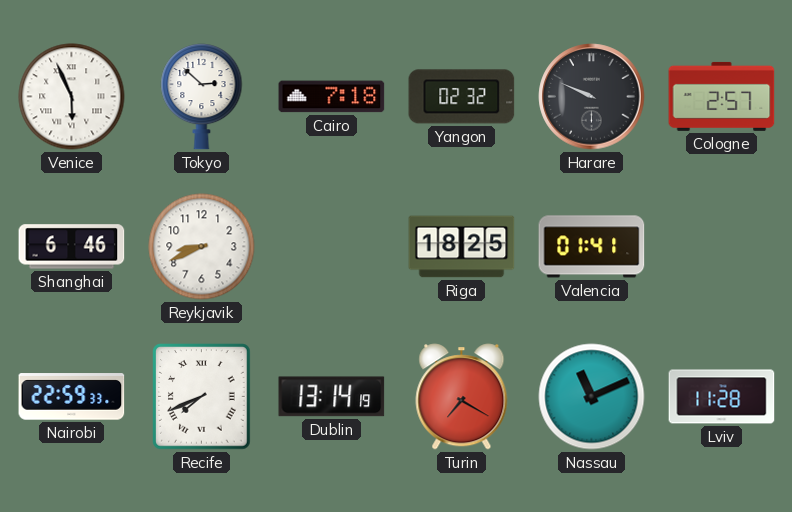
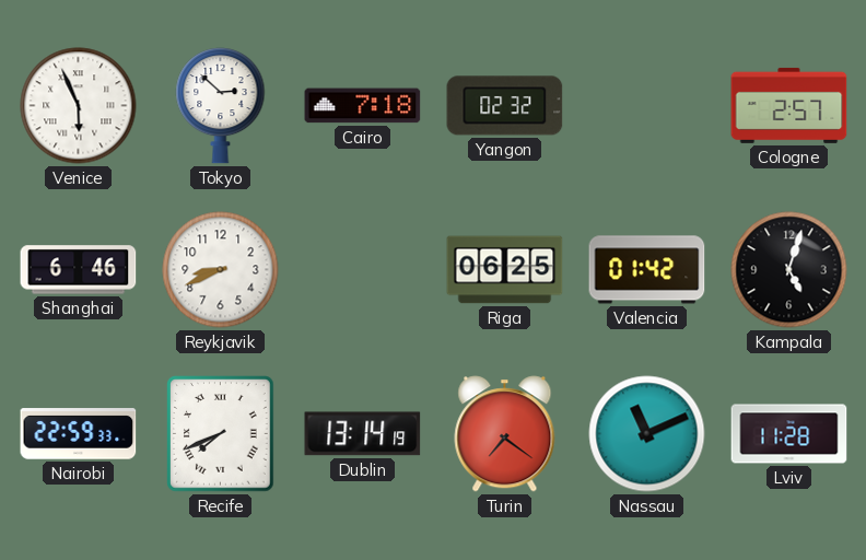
Harare: 9:49 -> none (592, 97)
Riga: 18:25 -> 06:25 (505, 270)
Valencia: 01:41 -> 01:42 (647, 270)
Kampala: none -> 5:03 (789, 270)
Turin: 7:20 -> 7:21 (505, 434)
